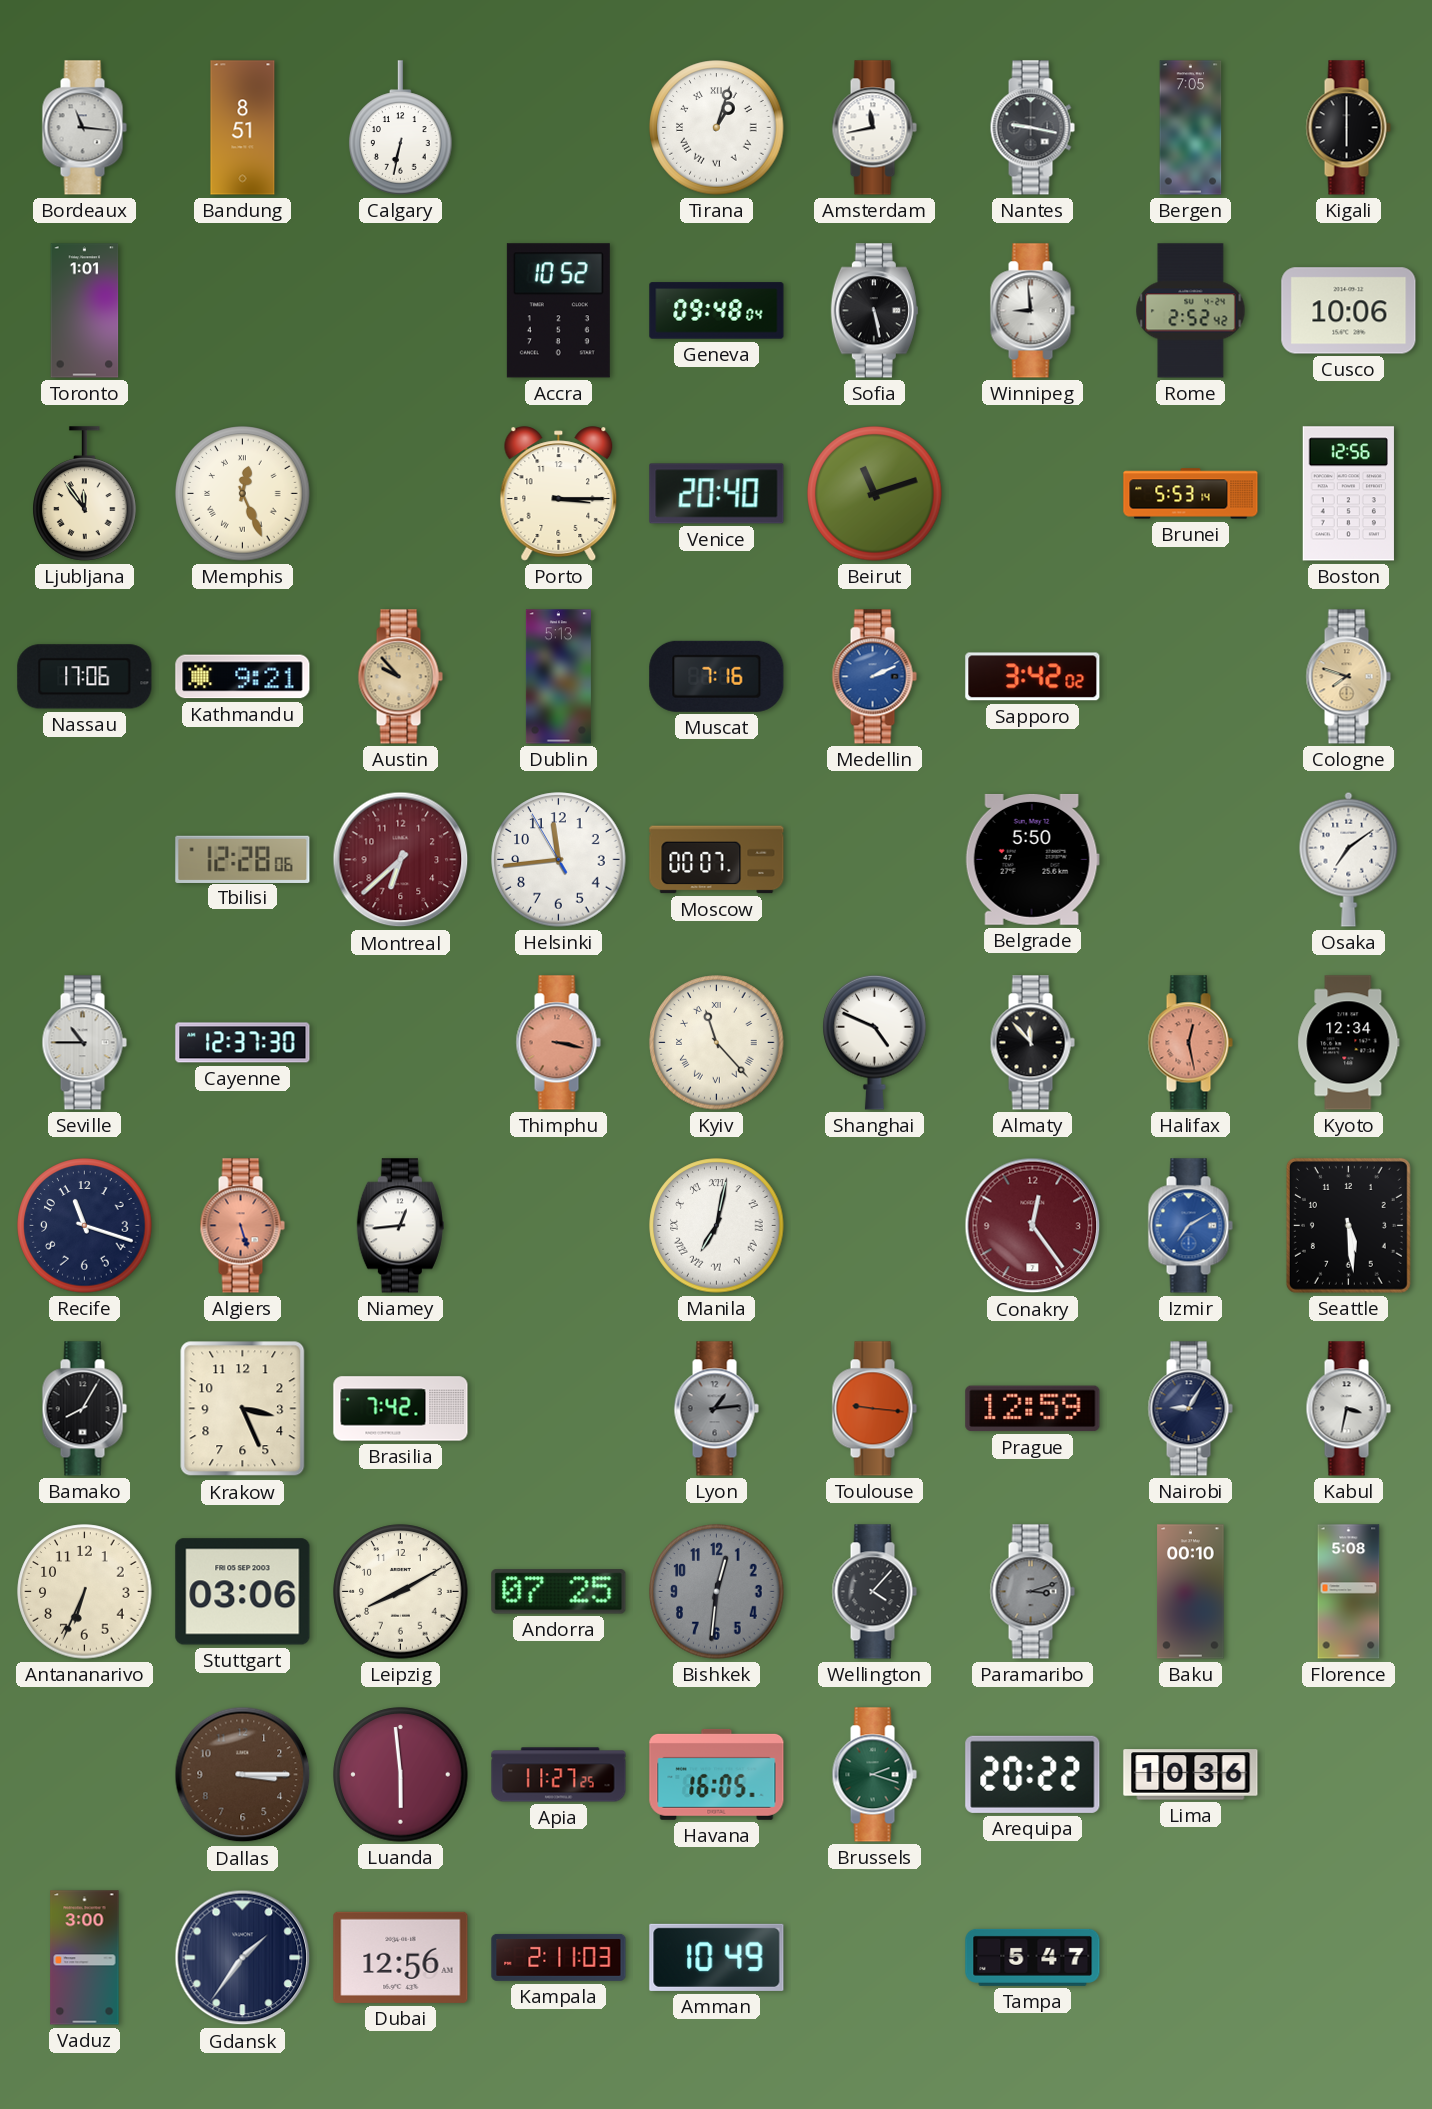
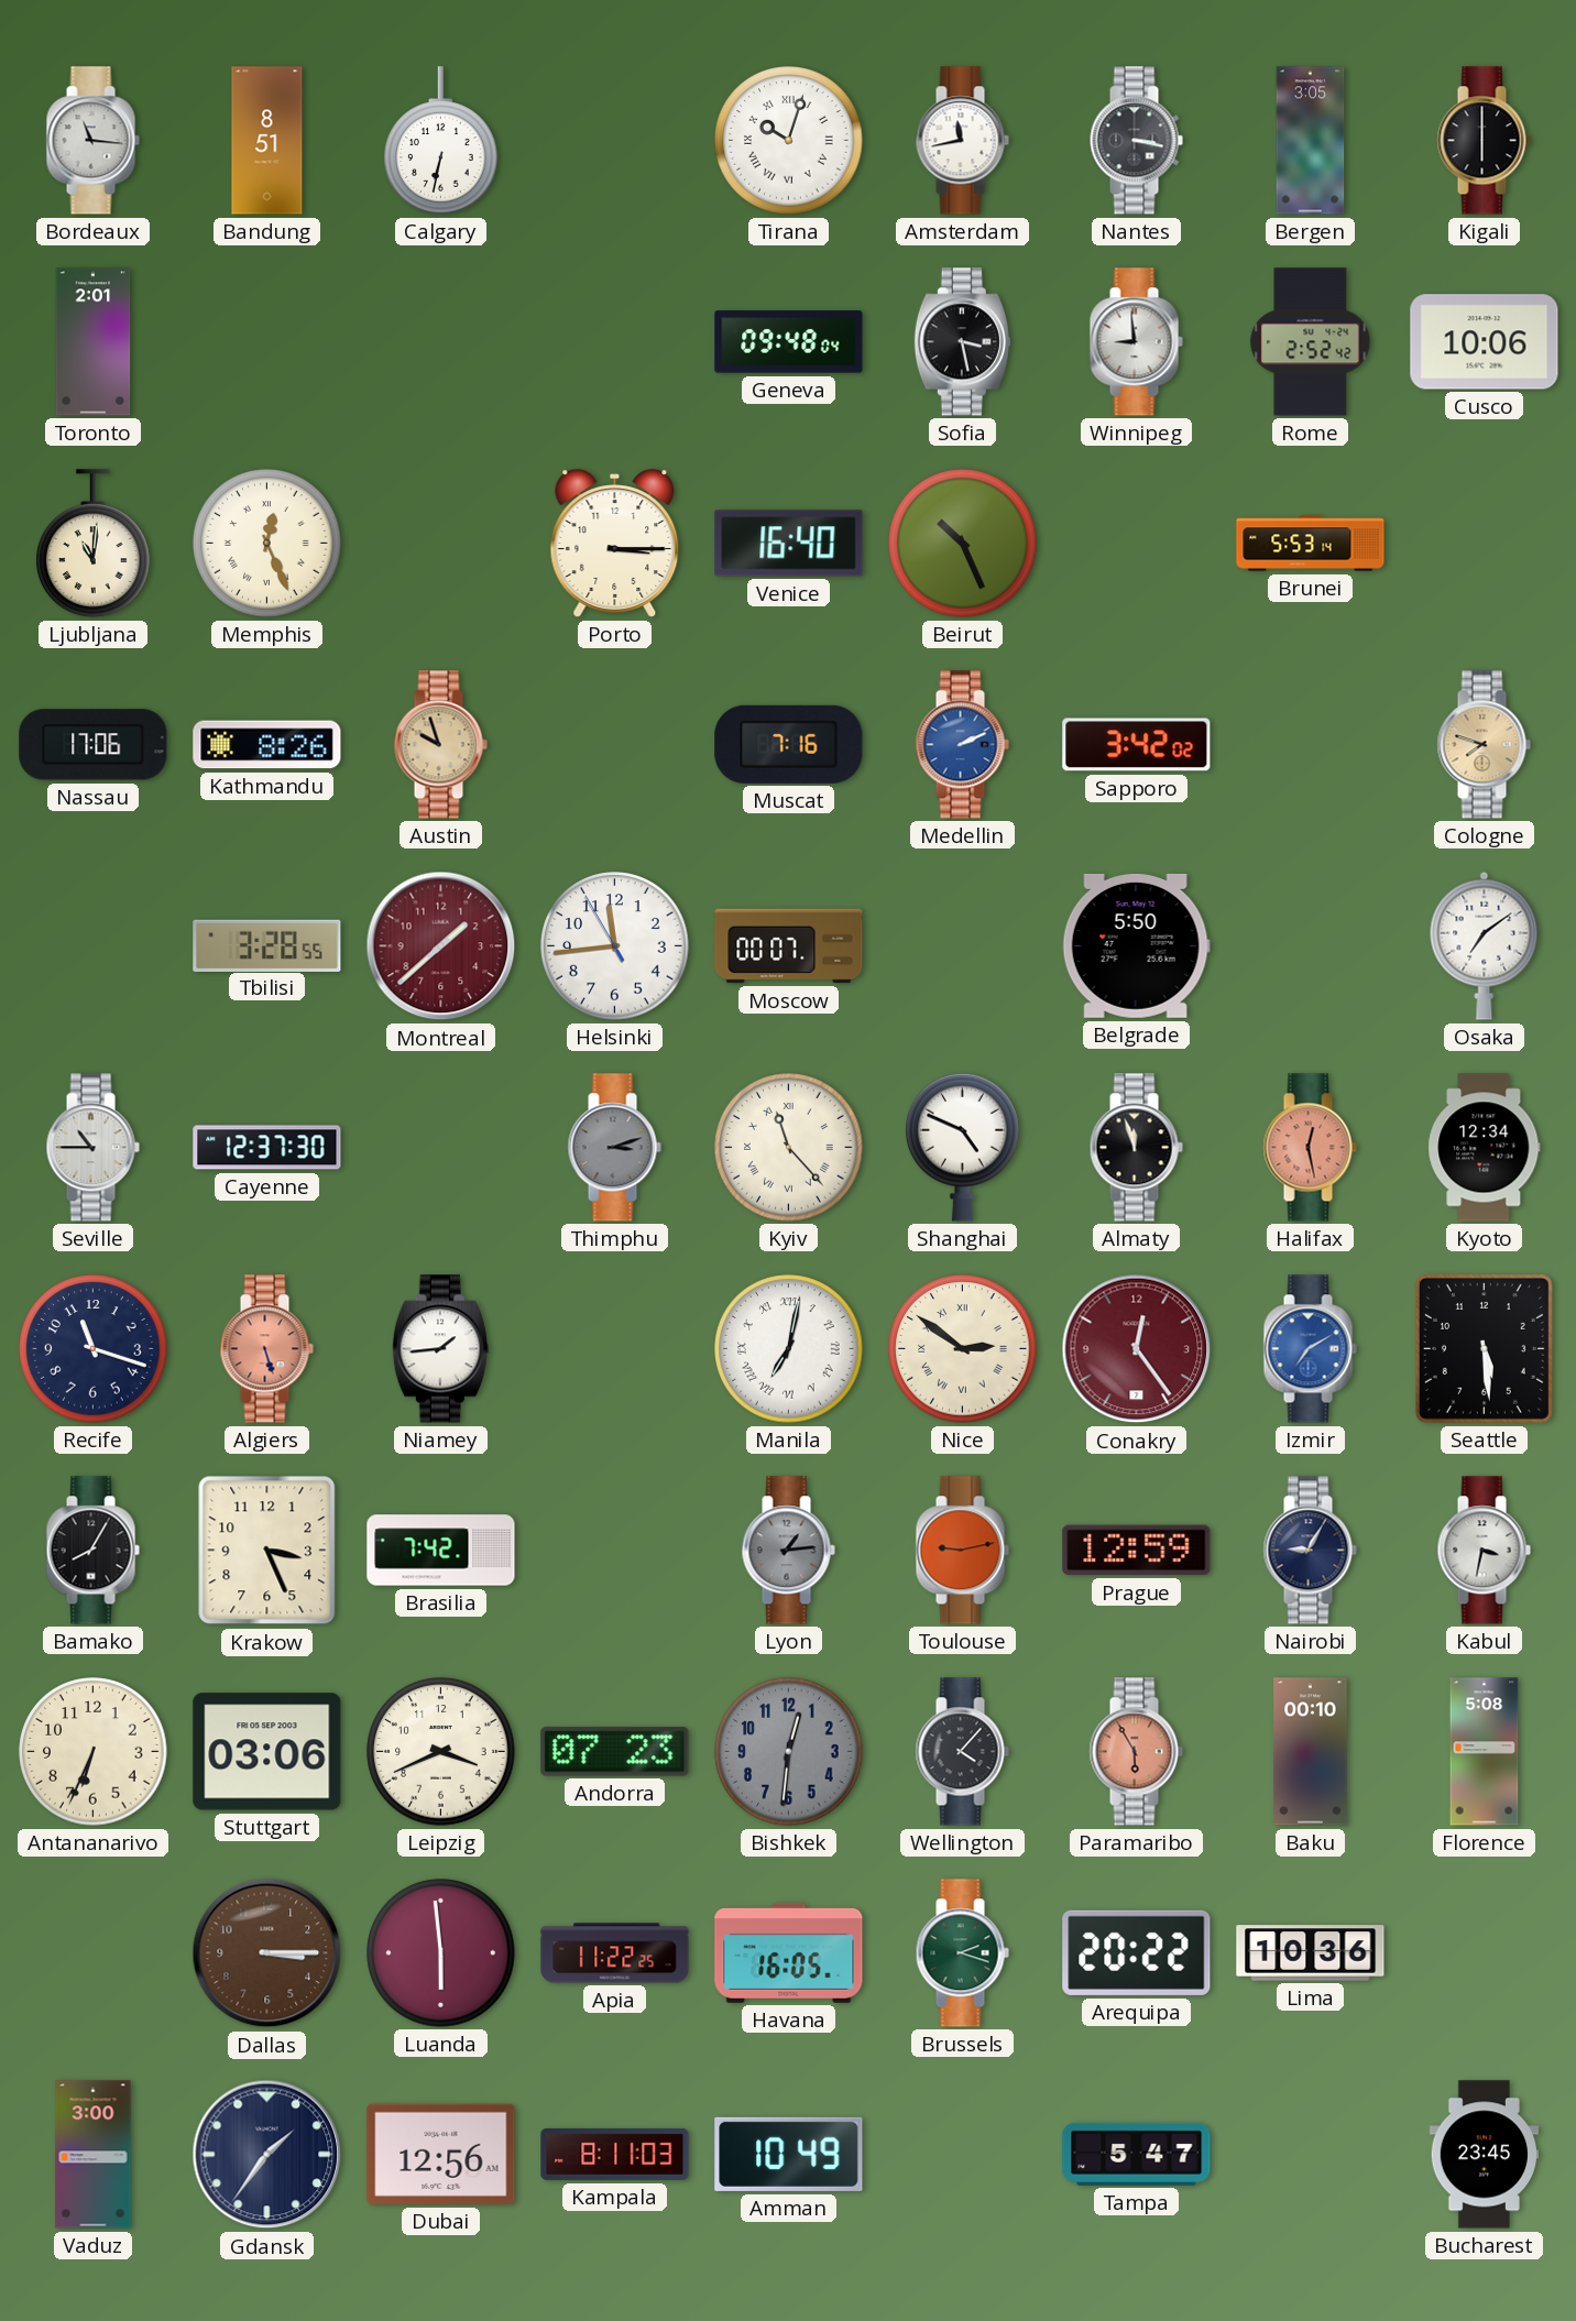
Tirana: 1:03 -> 10:03 (789, 141)
Nantes: 9:17 -> 3:17 (1136, 141)
Bergen: 7:05 -> 3:05 (1311, 141)
Toronto: 1:01 -> 2:01 (94, 342)
Accra: 10:52 -> none (558, 311)
Sofia: 5:28 -> 3:28 (962, 342)
Ljubljana: 11:54 -> 11:01 (94, 544)
Venice: 20:40 -> 16:40 (789, 544)
Beirut: 11:12 -> 10:26 (963, 544)
Boston: 12:56 -> none (1348, 494)
Kathmandu: 9:21 -> 8:26 (267, 745)
Austin: 9:53 -> 9:57 (440, 745)
Dublin: 5:13 -> none (558, 677)
Tbilisi: 12:28 -> 3:28 (267, 945)
Montreal: 6:38 -> 1:38 (441, 946)
Thimphu: 3:17 -> 3:12 (614, 1148)
Thimphu dial: salmon -> grey (614, 1148)
Almaty: 11:53 -> 11:57 (1136, 1148)
Niamey: 12:44 -> 1:44 (440, 1349)
Nice: none -> 2:51 (963, 1349)
Toulouse: 9:16 -> 9:13 (962, 1551)
Leipzig: 8:10 -> 3:41 (441, 1752)
Andorra: 07:25 -> 07:23 (615, 1752)
Paramaribo: 3:12 -> 5:55 (1136, 1752)
Paramaribo dial: grey -> salmon (1136, 1752)
Apia: 11:27 -> 11:22 (615, 1953)
Kampala: 2:11 -> 8:11 (615, 2154)
Bucharest: none -> 23:45 (1484, 2155)
